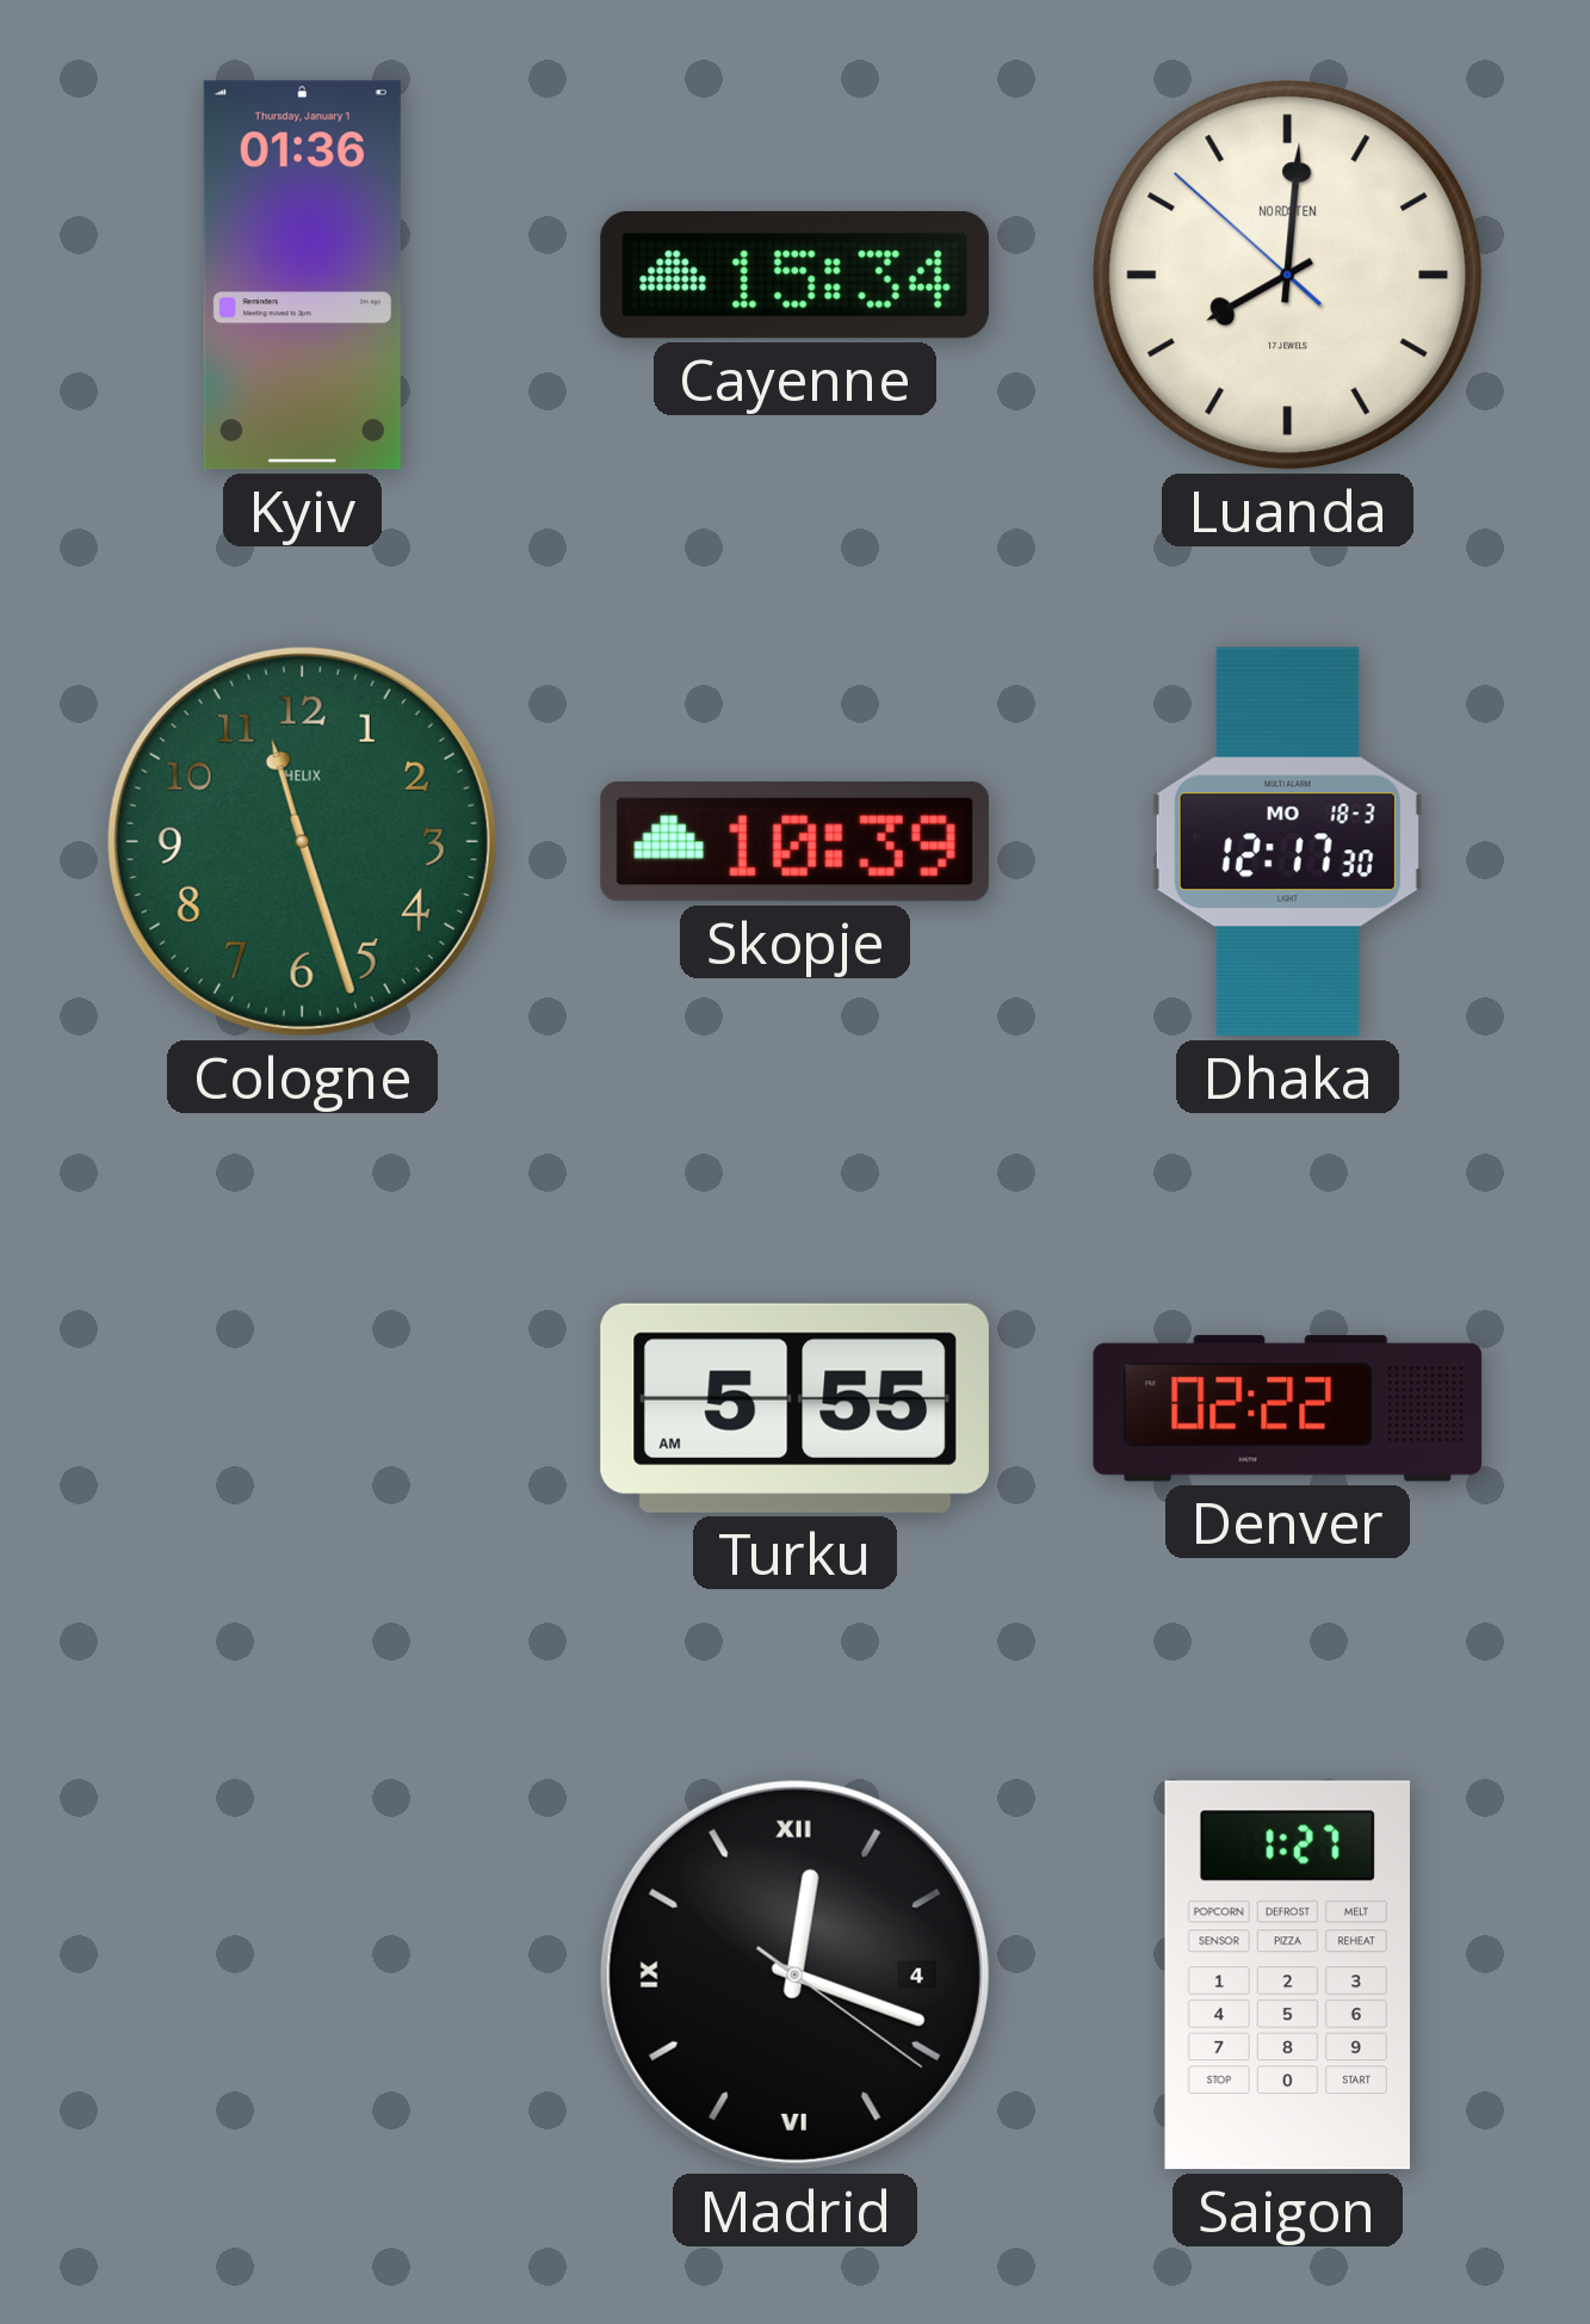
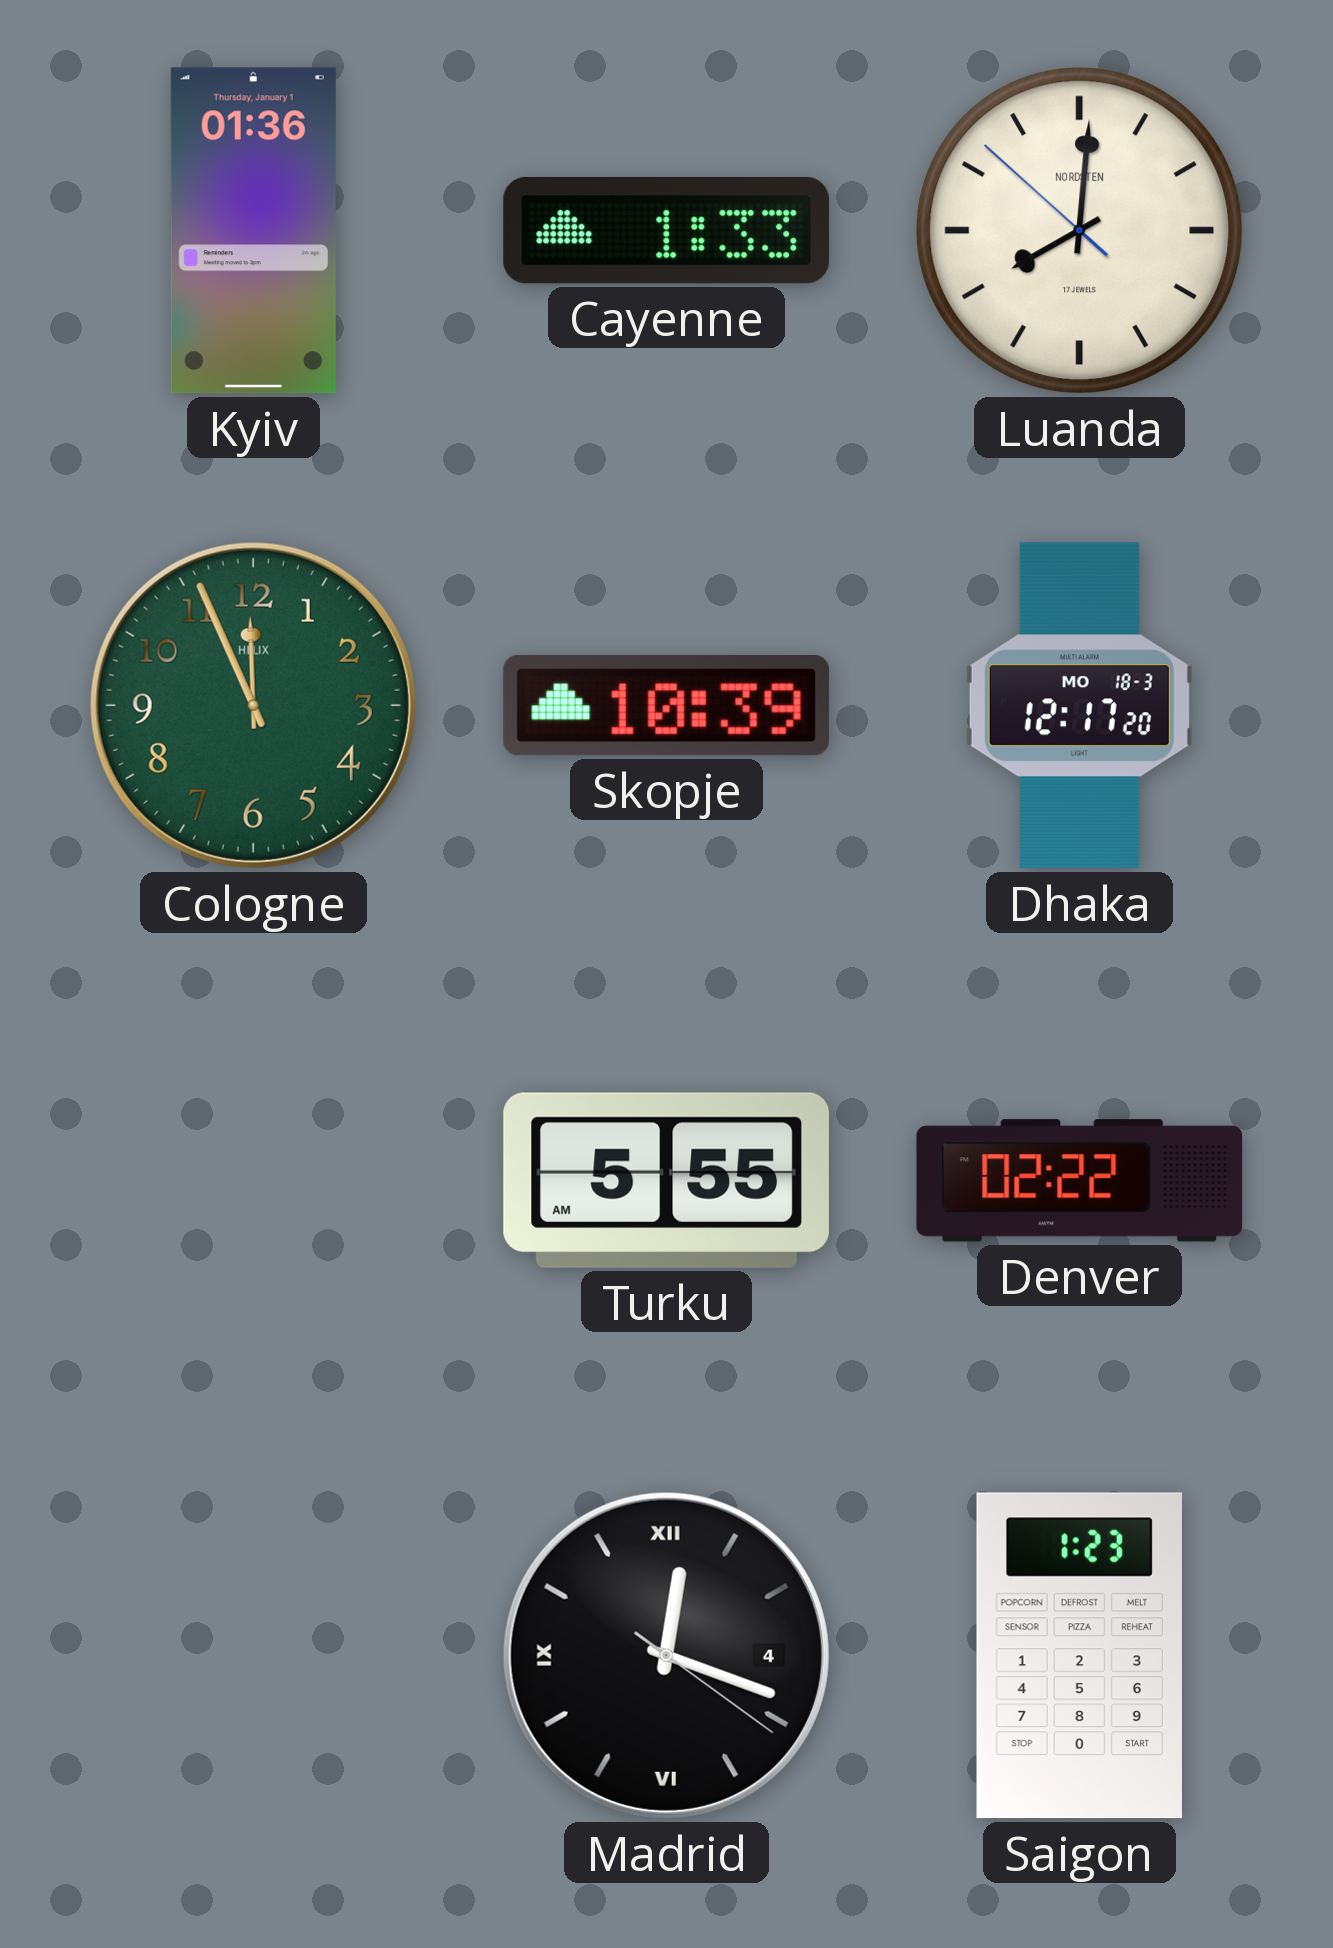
Cayenne: 15:34 -> 1:33 (666, 230)
Cologne: 11:27 -> 11:56 (253, 705)
Dhaka: 12:17:30 -> 12:17:20 (1079, 706)
Saigon: 1:27 -> 1:23 (1079, 1656)
